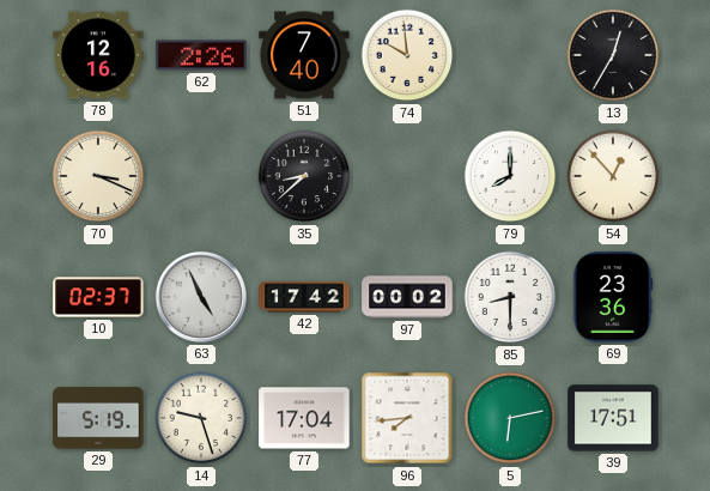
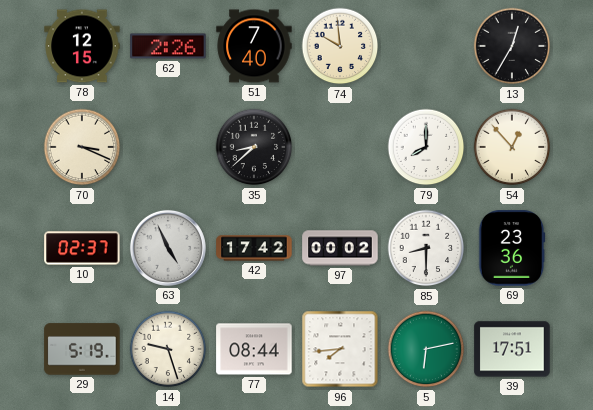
78: 12:16 -> 12:15 (82, 46)
77: 17:04 -> 08:44 (254, 349)
